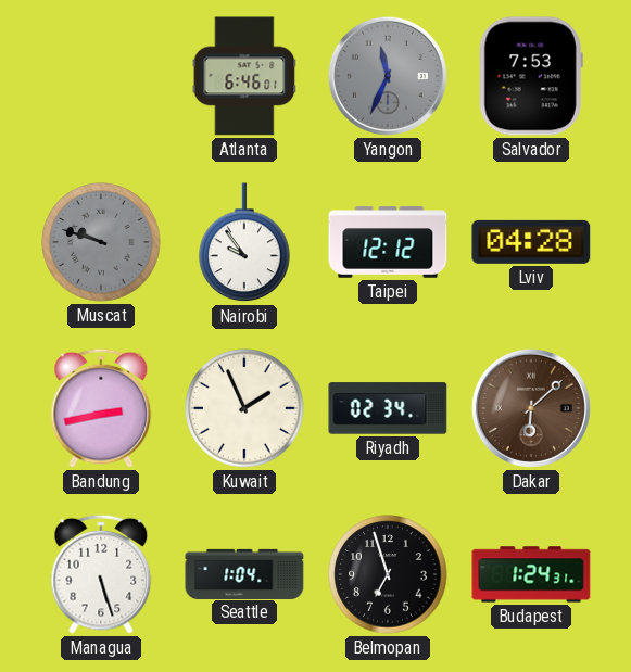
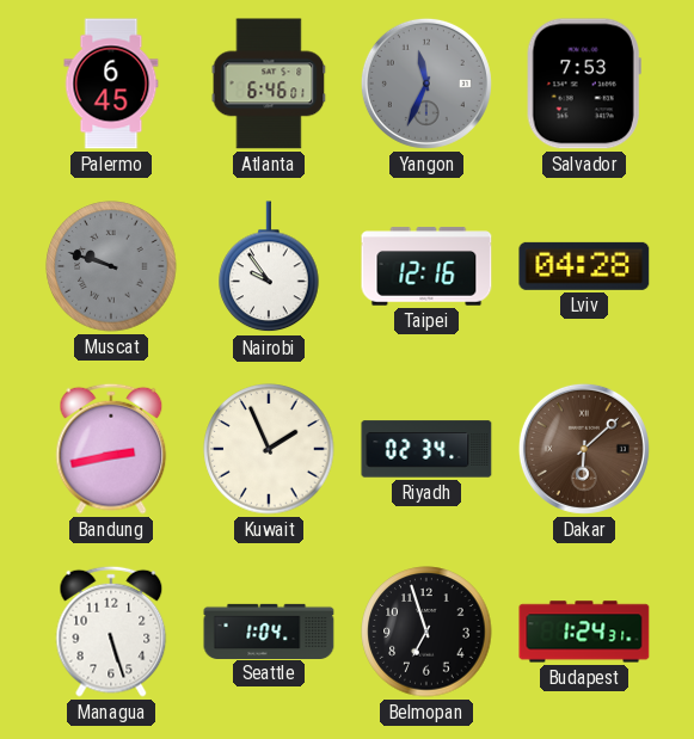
Palermo: none -> 6:45 (111, 84)
Taipei: 12:12 -> 12:16 (426, 266)
